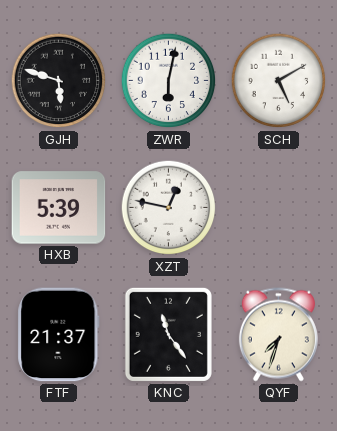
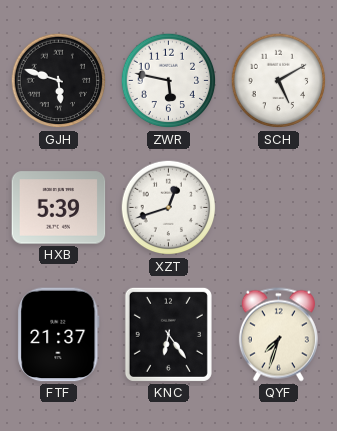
ZWR: 6:02 -> 5:47 (169, 81)
XZT: 12:47 -> 12:42 (169, 208)
KNC: 11:24 -> 6:24 (168, 334)
